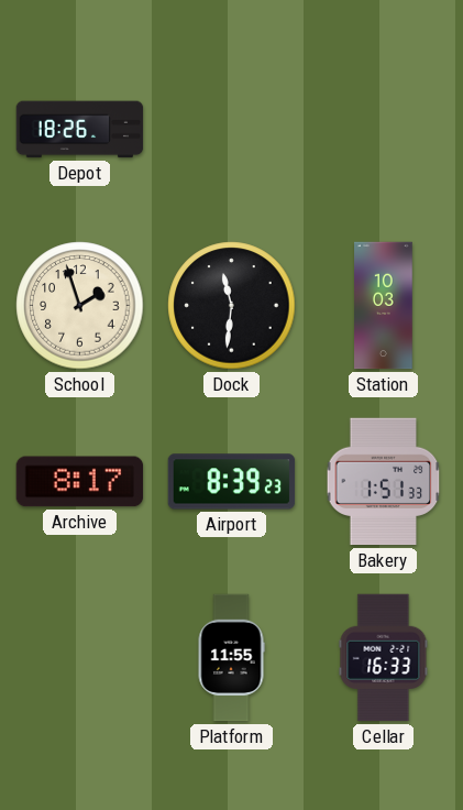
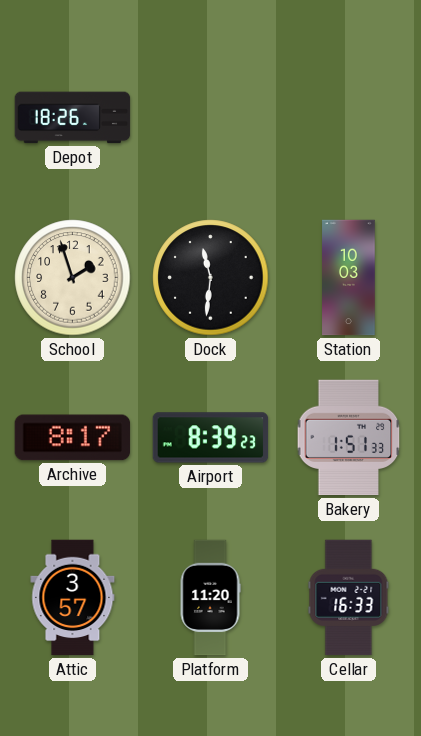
Attic: none -> 3:57 (73, 598)
Platform: 11:55 -> 11:20 (210, 598)
